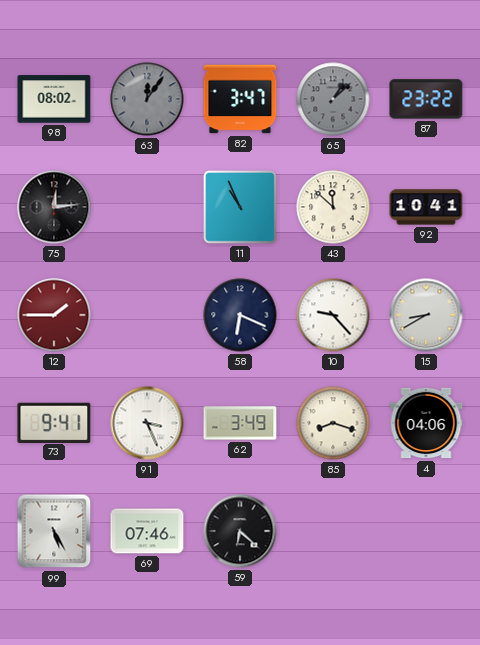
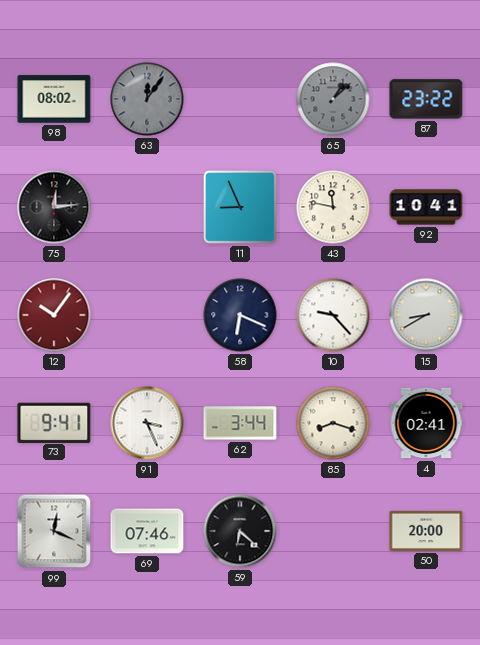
82: 3:47 -> none (240, 99)
11: 10:56 -> 8:56 (241, 208)
43: 11:52 -> 11:47 (333, 207)
12: 1:45 -> 10:06 (54, 315)
62: 3:49 -> 3:44 (240, 423)
4: 04:06 -> 02:41 (426, 423)
99: 5:25 -> 12:19 (54, 531)
50: none -> 20:00 (426, 531)
